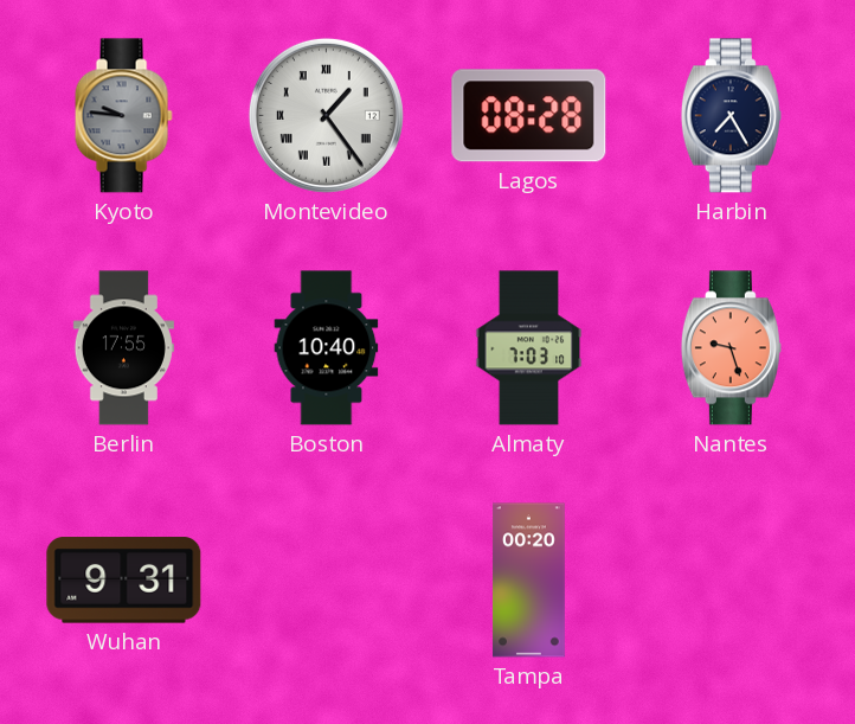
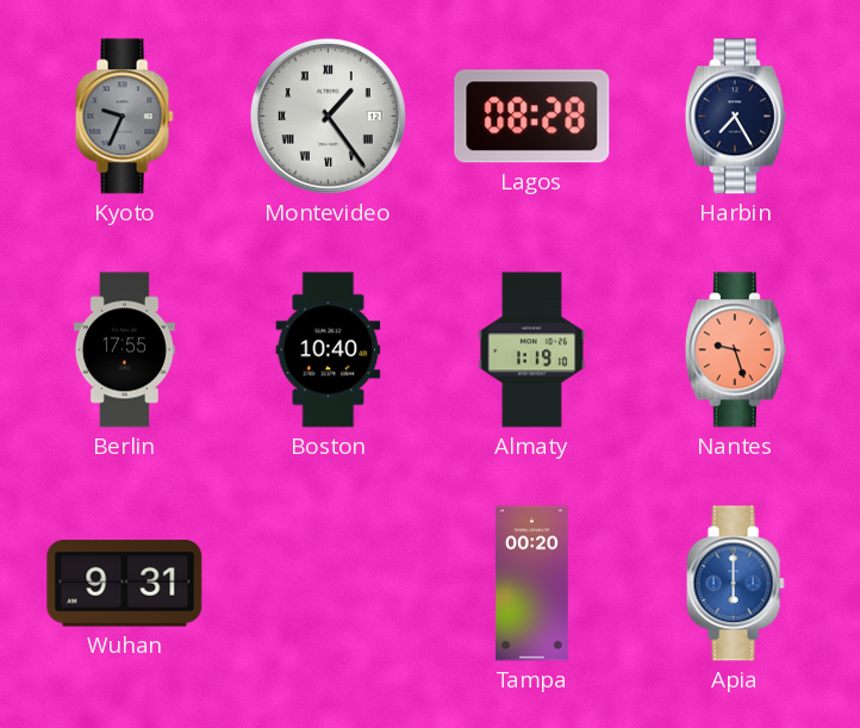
Kyoto: 9:46 -> 9:34 (124, 117)
Almaty: 7:03 -> 1:19 (532, 350)
Apia: none -> 6:00 (735, 584)
